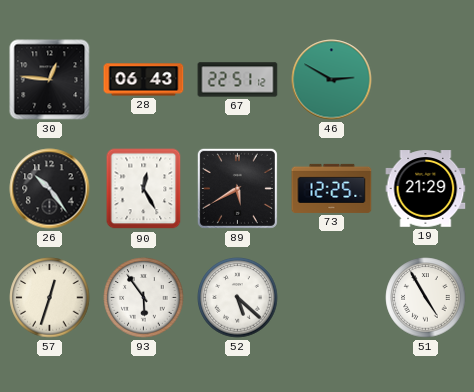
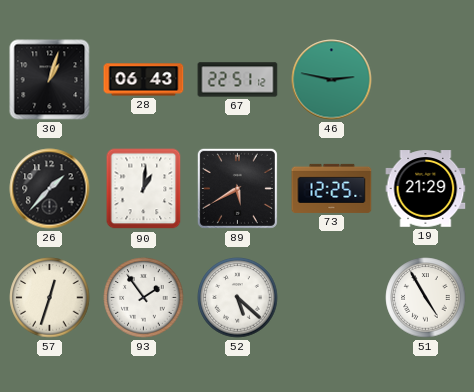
30: 12:46 -> 1:03 (50, 80)
46: 2:50 -> 2:47 (332, 80)
26: 10:24 -> 1:37 (50, 189)
90: 12:25 -> 1:01 (144, 189)
93: 5:54 -> 1:54 (144, 298)
